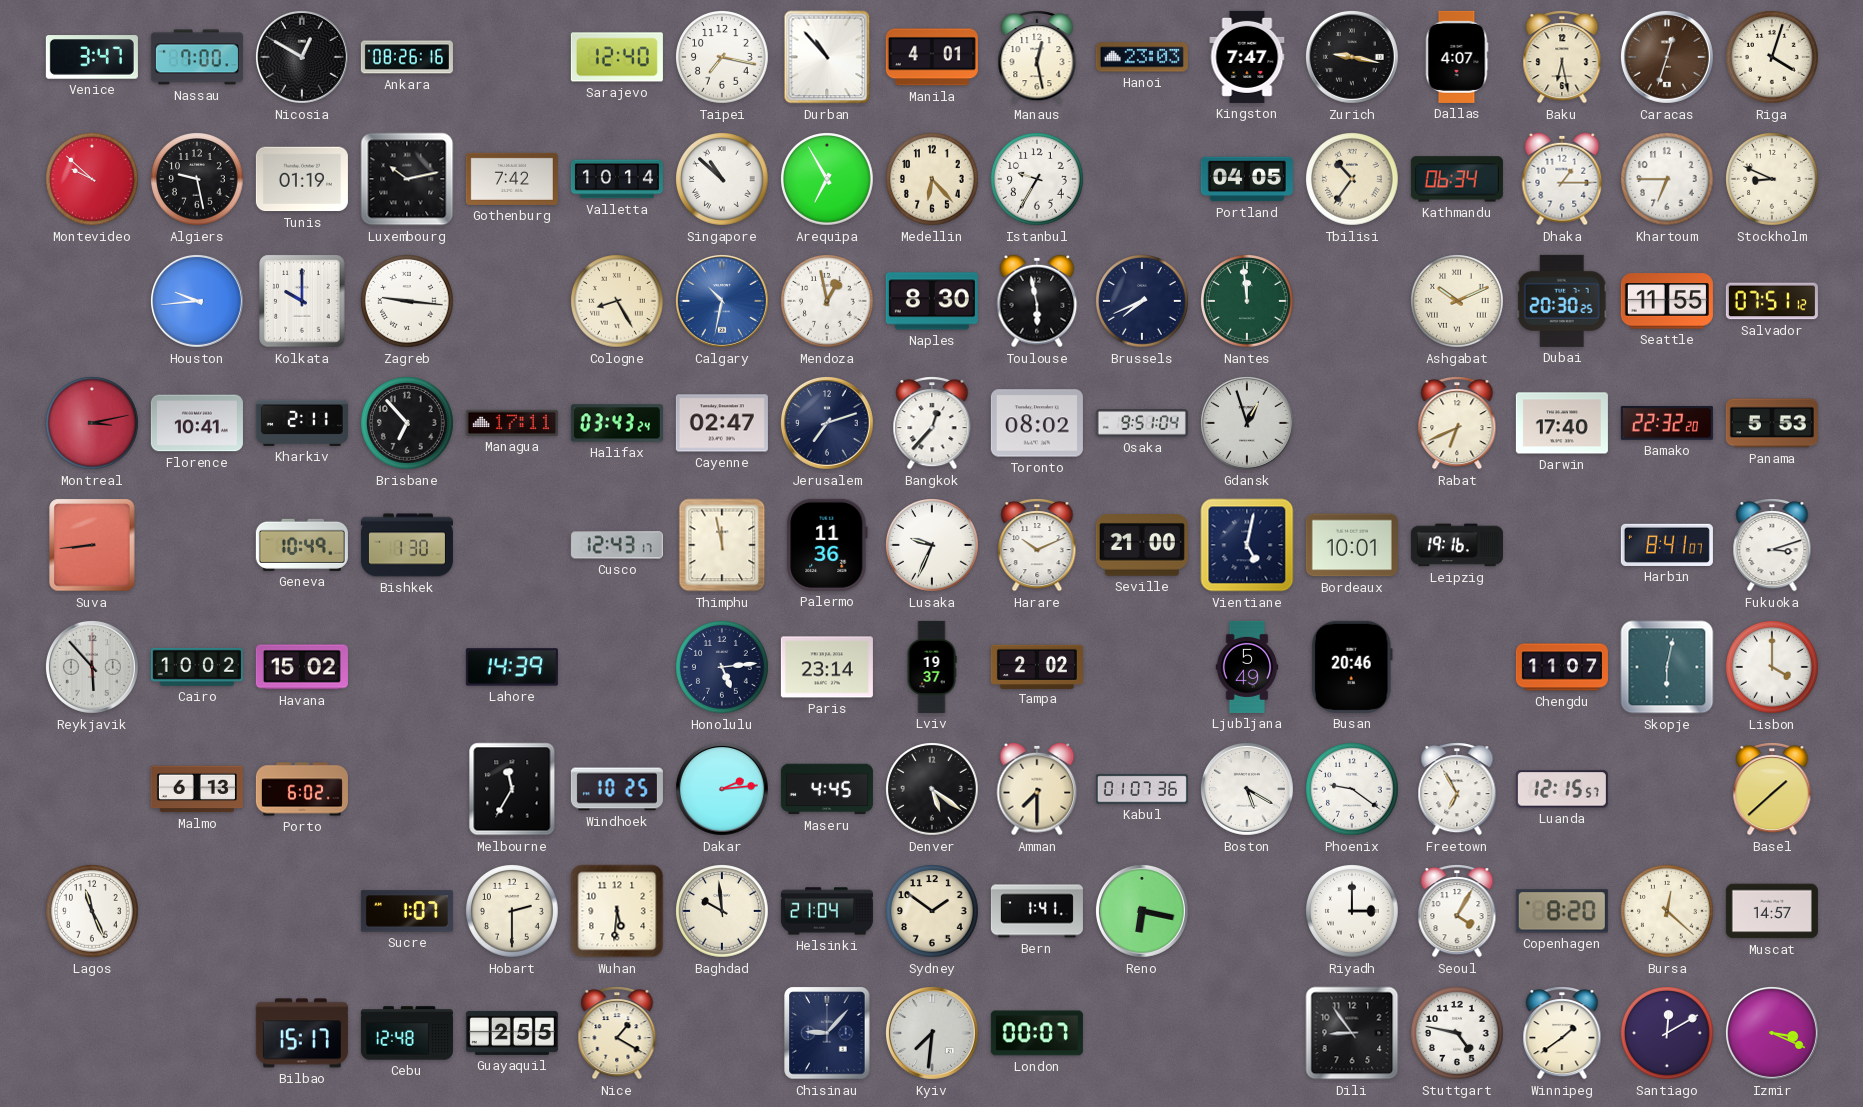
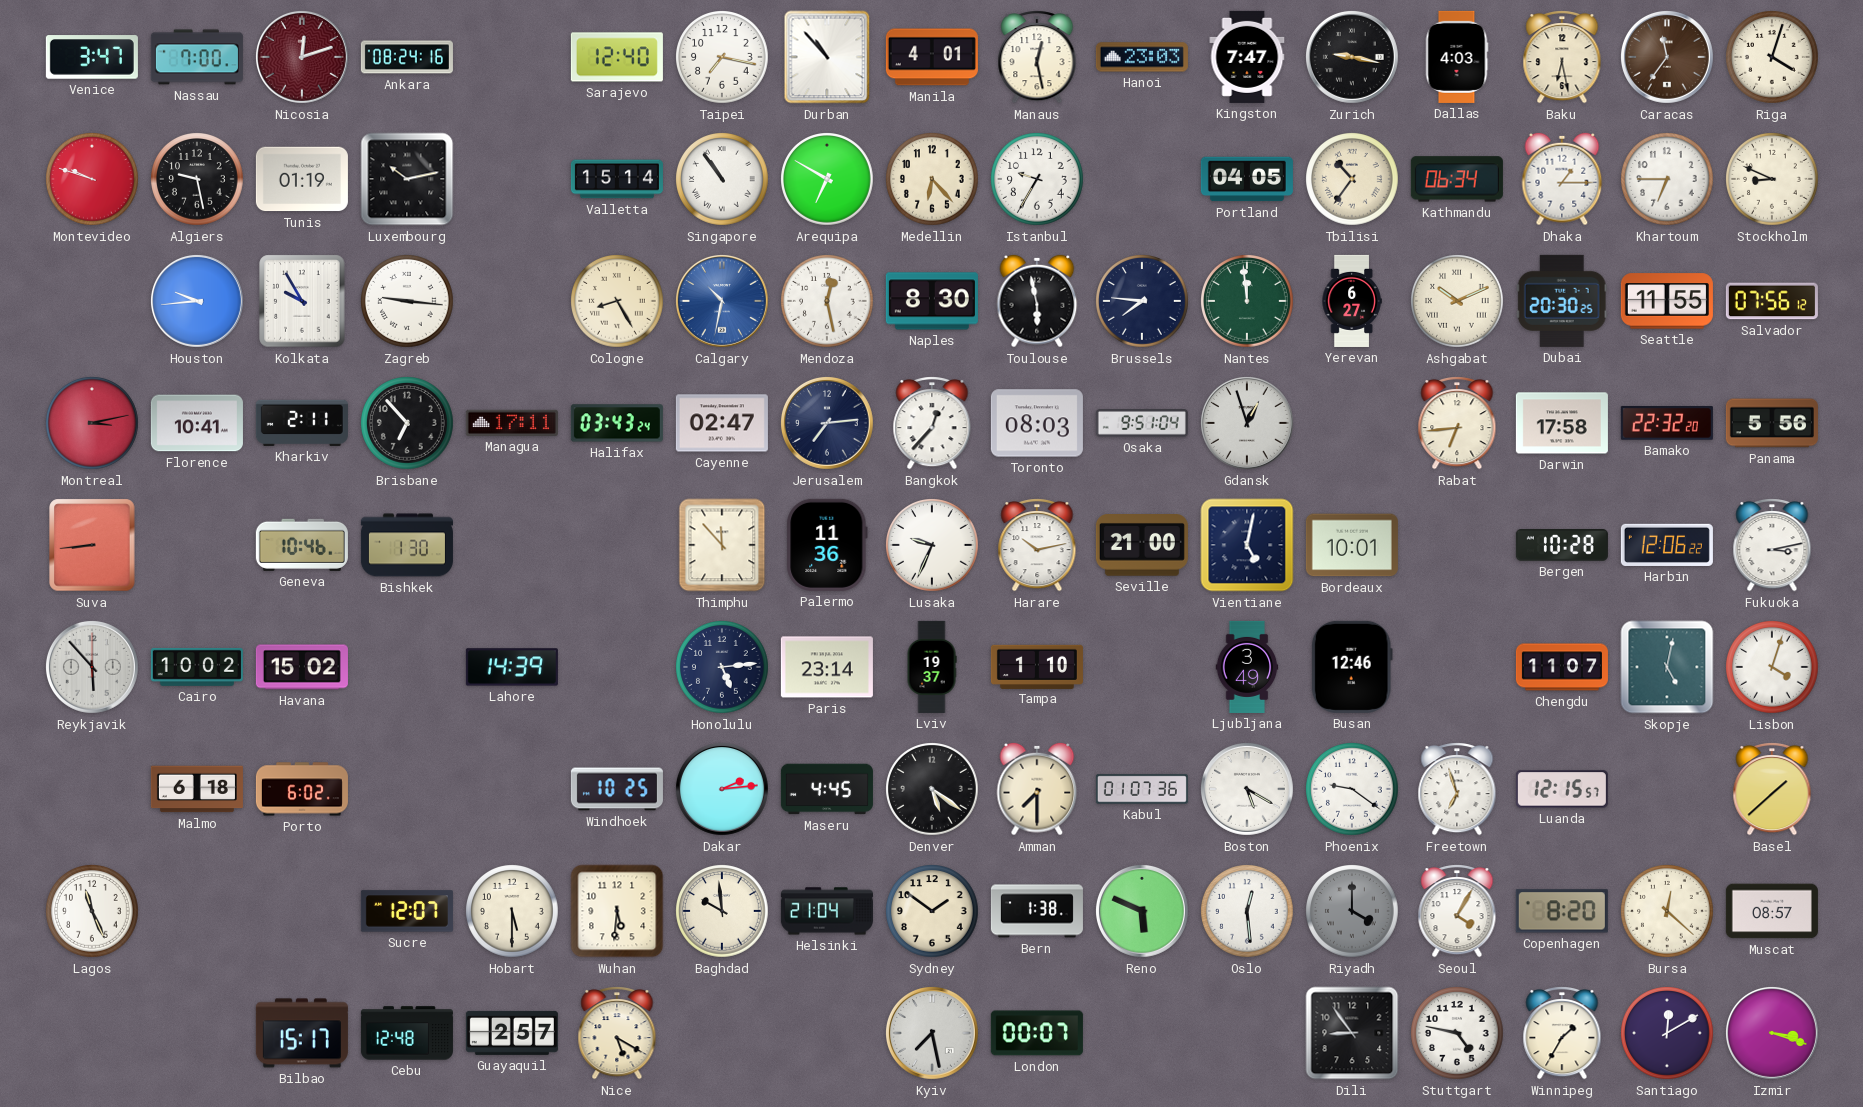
Nicosia: 12:50 -> 12:12 (302, 57)
Nicosia dial: black -> burgundy (302, 57)
Ankara: 08:26 -> 08:24 (407, 57)
Dallas: 4:07 -> 4:03 (1457, 57)
Caracas: 12:33 -> 11:36 (1667, 57)
Montevideo: 9:52 -> 9:48 (93, 180)
Gothenburg: 7:42 -> none (512, 179)
Valletta: 10:14 -> 15:14 (617, 179)
Singapore: 10:52 -> 10:54 (723, 180)
Arequipa: 6:55 -> 6:50 (828, 180)
Kolkata: 10:00 -> 9:55 (302, 301)
Mendoza: 12:58 -> 12:28 (828, 302)
Brussels: 7:41 -> 7:46 (1143, 302)
Yerevan: none -> 6:27 (1352, 301)
Salvador: 07:51 -> 07:56 (1772, 301)
Jerusalem: 7:12 -> 7:14 (827, 423)
Toronto: 08:02 -> 08:03 (1037, 423)
Rabat: 6:41 -> 6:44 (1457, 424)
Darwin: 17:40 -> 17:58 (1562, 423)
Panama: 5:53 -> 5:56 (1772, 423)
Geneva: 10:49 -> 10:46 (302, 545)
Cusco: 12:43 -> none (617, 545)
Thimphu: 11:58 -> 11:53 (722, 545)
Harare: 10:11 -> 10:13 (1037, 546)
Leipzig: 19:16 -> none (1457, 545)
Bergen: none -> 10:28 (1562, 545)
Harbin: 8:41 -> 12:06 (1667, 545)
Fukuoka: 3:12 -> 3:13 (1772, 546)
Tampa: 2:02 -> 1:10 (1037, 666)
Ljubljana: 5:49 -> 3:49 (1247, 667)
Busan: 20:46 -> 12:46 (1352, 667)
Skopje: 6:02 -> 5:02 (1667, 667)
Lisbon: 4:00 -> 4:03 (1773, 668)
Malmo: 6:13 -> 6:18 (197, 789)
Melbourne: 11:35 -> none (512, 789)
Freetown: 6:55 -> 6:57 (1457, 790)
Sucre: 1:07 -> 12:07 (407, 911)
Hobart: 2:30 -> 5:30 (513, 912)
Bern: 1:41 -> 1:38 (1037, 911)
Reno: 6:17 -> 5:49 (1142, 911)
Oslo: none -> 12:29 (1248, 912)
Riyadh: 3:00 -> 4:00 (1353, 912)
Riyadh dial: white -> grey (1353, 912)
Muscat: 14:57 -> 08:57 (1772, 911)
Guayaquil: 2:55 -> 2:57 (512, 1033)
Nice: 1:20 -> 5:20 (617, 1034)
Chisinau: 9:07 -> none (827, 1033)
Kyiv: 7:31 -> 7:28 (932, 1033)
Winnipeg: 1:39 -> 1:35 (1562, 1034)
Izmir: 3:19 -> 3:18 (1772, 1033)
